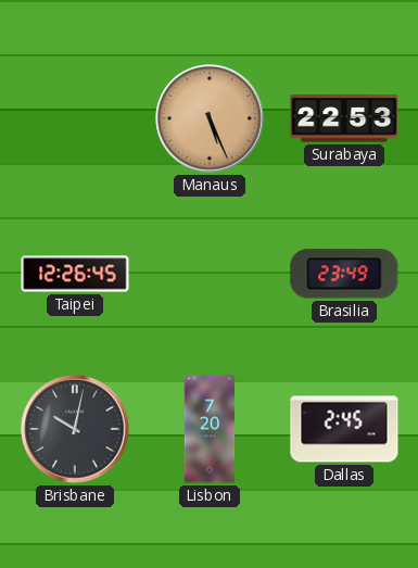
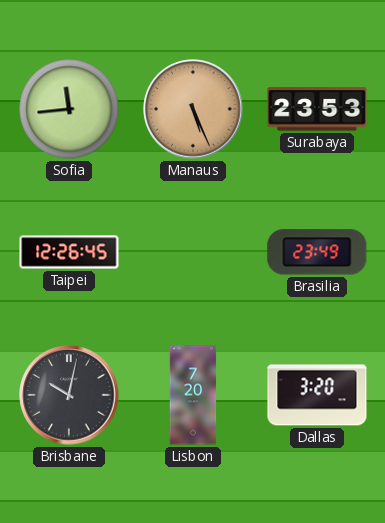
Sofia: none -> 11:44 (69, 109)
Surabaya: 22:53 -> 23:53 (317, 109)
Dallas: 2:45 -> 3:20 (317, 395)
